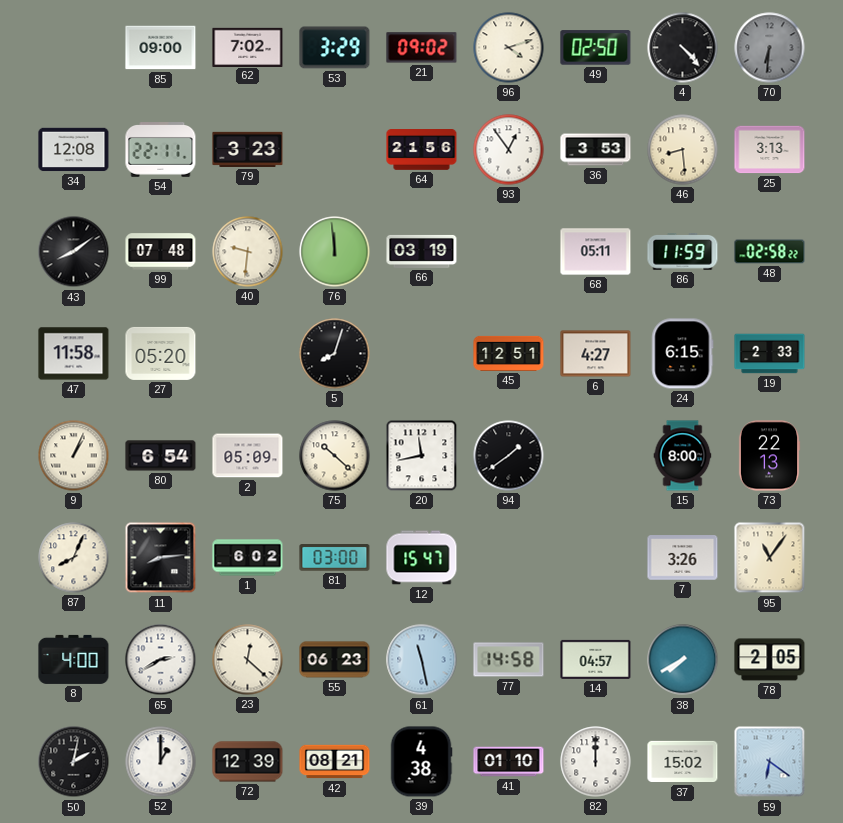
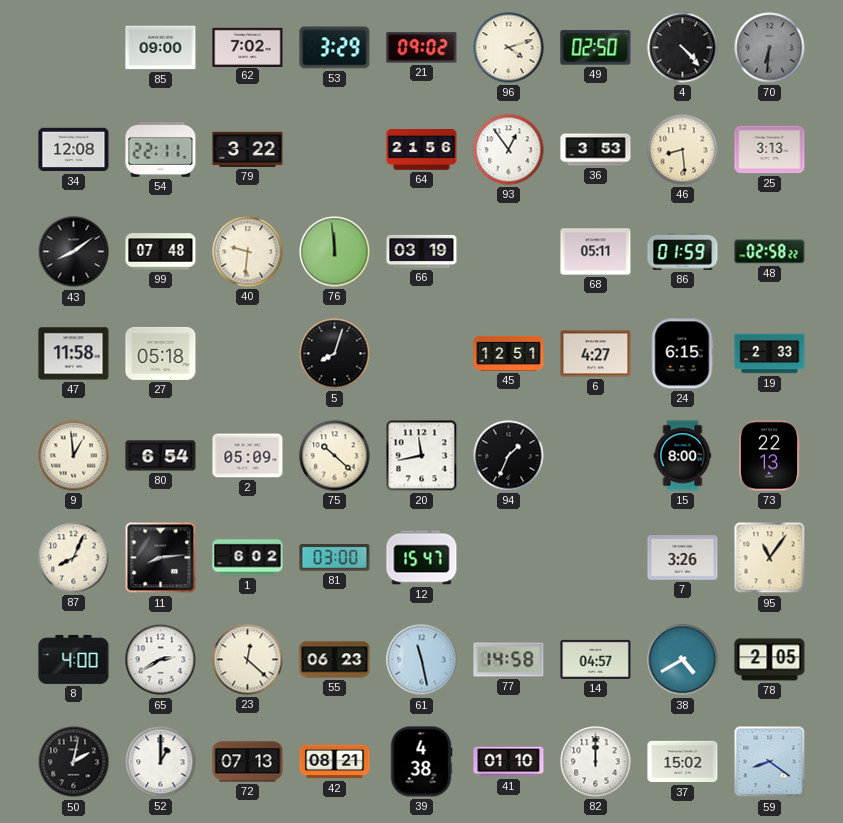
79: 3:23 -> 3:22 (248, 149)
86: 11:59 -> 01:59 (683, 252)
27: 05:20 -> 05:18 (161, 353)
9: 1:04 -> 12:59 (74, 456)
94: 1:39 -> 1:34 (509, 456)
38: 7:40 -> 4:40 (683, 660)
72: 12:39 -> 07:13 (248, 762)
59: 6:21 -> 8:21 (770, 762)
